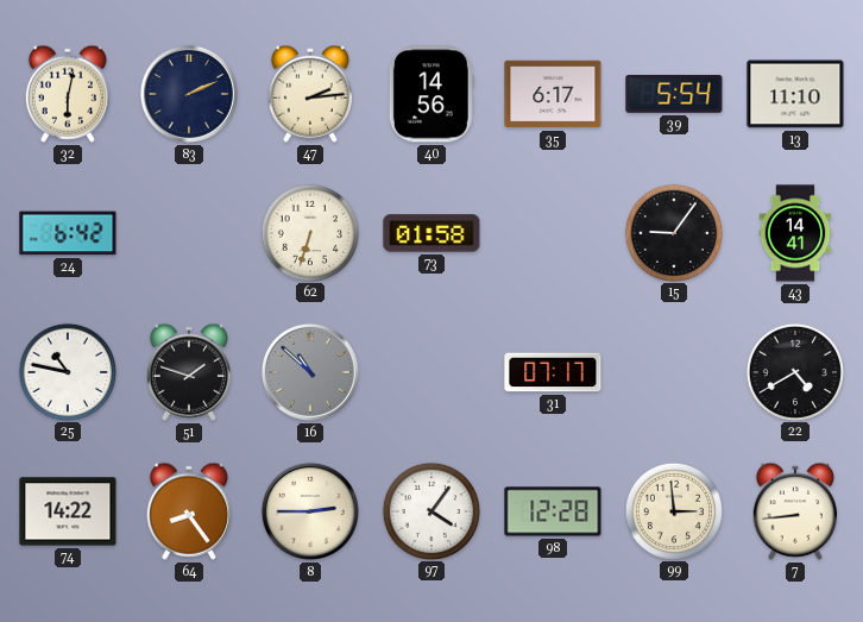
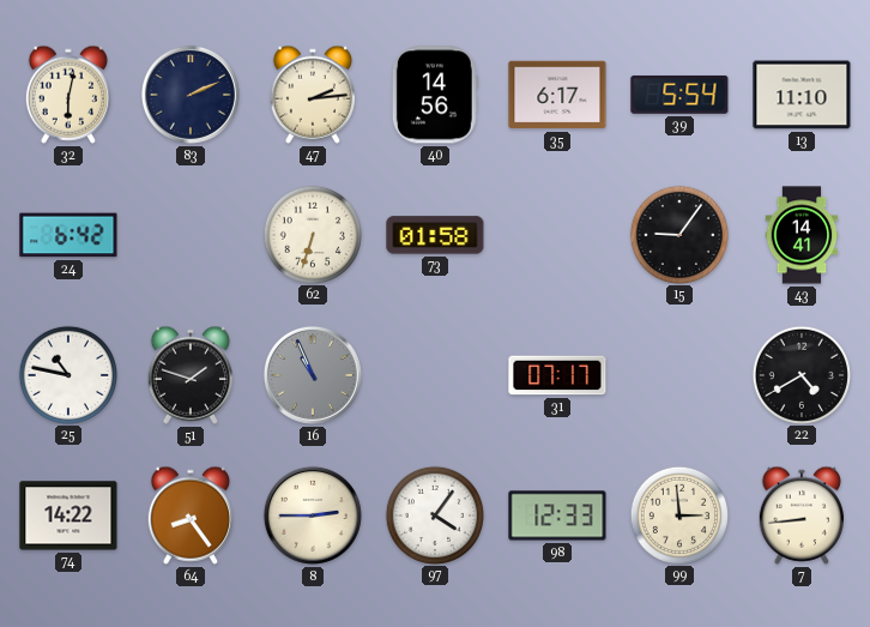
16: 10:52 -> 10:56 (313, 375)
98: 12:28 -> 12:33 (557, 516)
